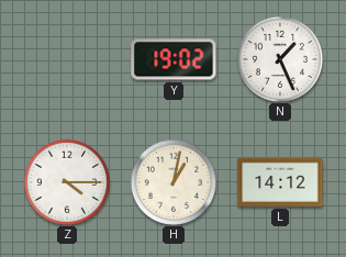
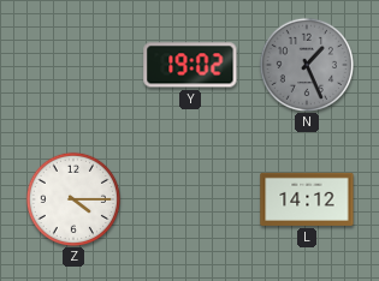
N dial: white -> grey (306, 64)
H: 1:02 -> none (172, 181)
